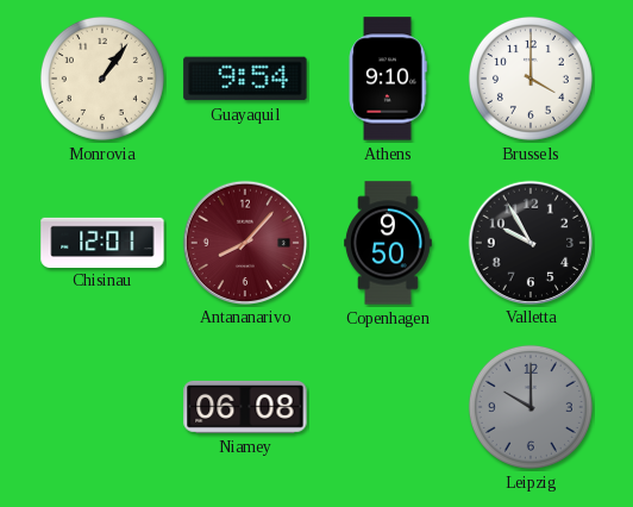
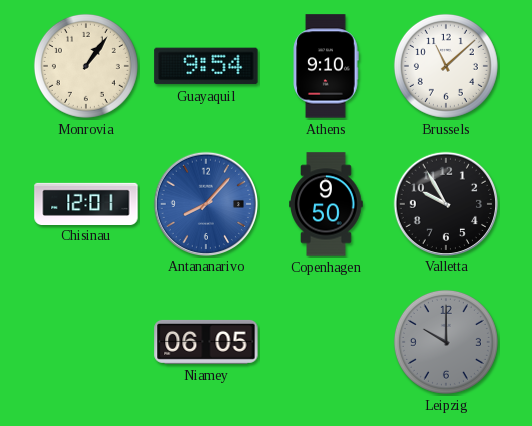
Brussels: 4:00 -> 11:08 (446, 66)
Antananarivo dial: burgundy -> blue (205, 203)
Niamey: 06:08 -> 06:05 (206, 342)
